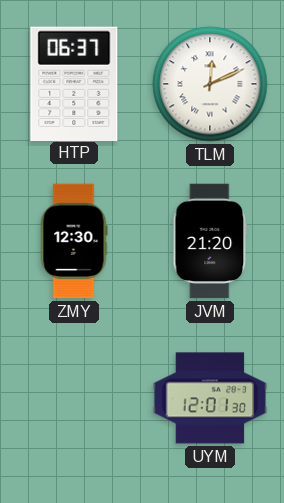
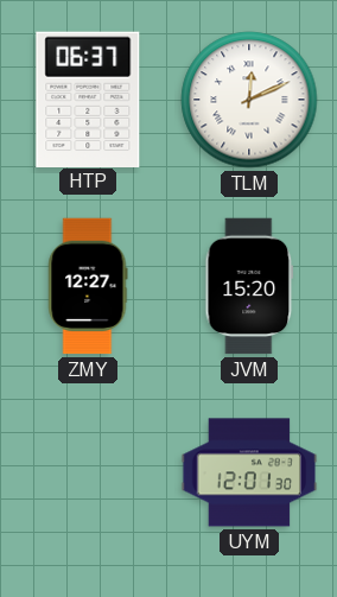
ZMY: 12:30 -> 12:27 (88, 286)
JVM: 21:20 -> 15:20 (249, 286)
